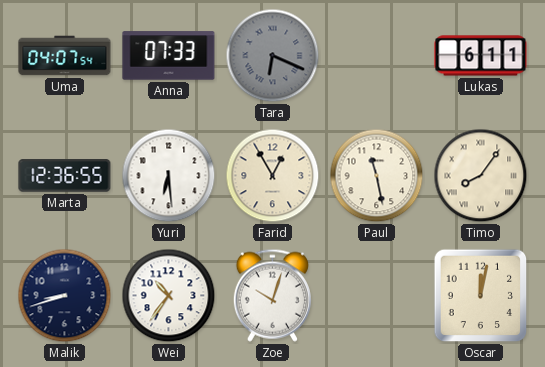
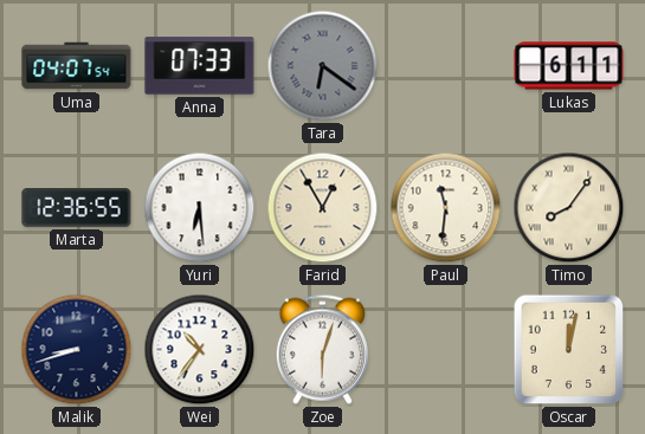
Tara: 6:19 -> 6:21 (323, 66)
Paul: 11:28 -> 11:31 (446, 208)
Zoe: 10:03 -> 6:03 (322, 349)
